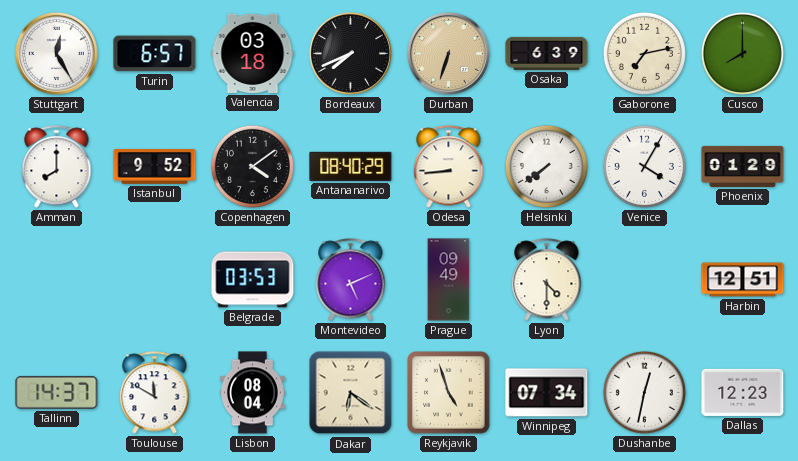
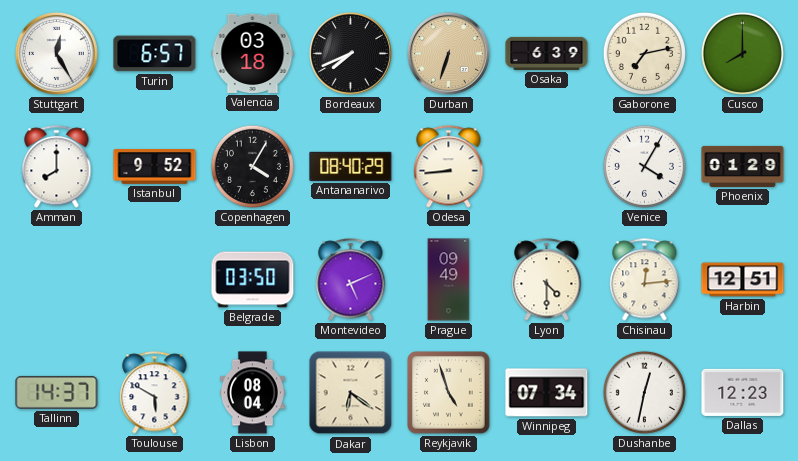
Copenhagen: 4:09 -> 4:05 (252, 166)
Helsinki: 7:39 -> none (546, 166)
Belgrade: 03:53 -> 03:50 (253, 280)
Chisinau: none -> 12:14 (645, 280)
Toulouse: 11:50 -> 5:50 (155, 393)
